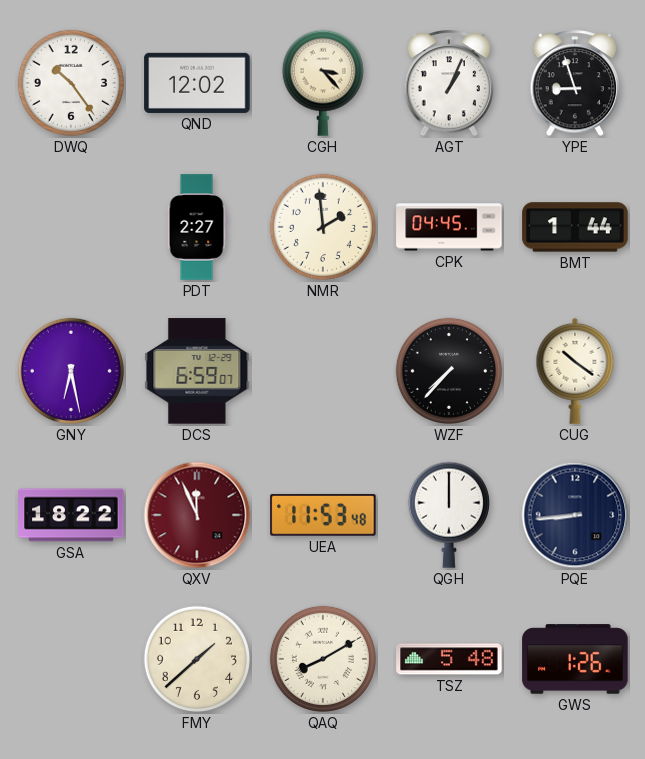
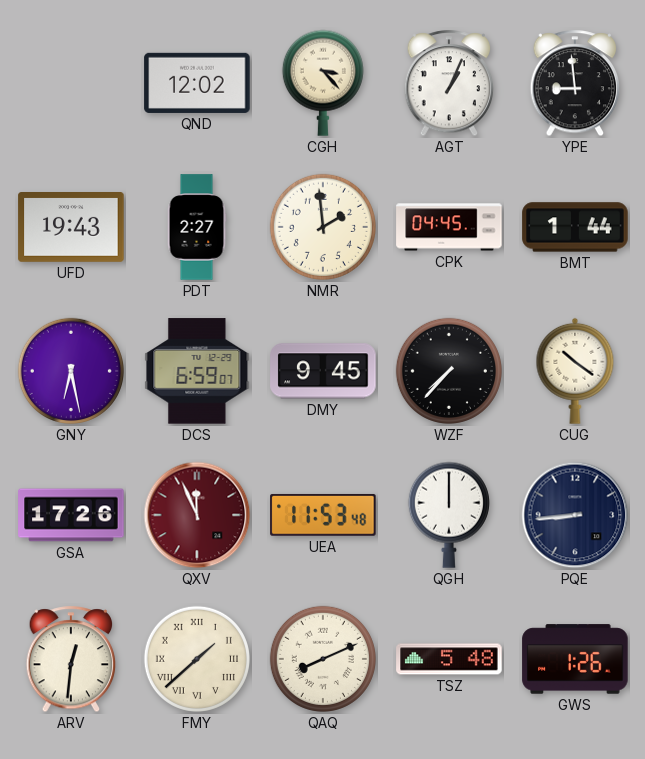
DWQ: 10:24 -> none (71, 83)
YPE: 8:57 -> 8:59 (575, 84)
UFD: none -> 19:43 (71, 228)
DMY: none -> 9:45 (323, 371)
GSA: 18:22 -> 17:26 (71, 515)
ARV: none -> 12:31 (71, 660)
FMY numerals: Arabic -> Roman (197, 659)
QAQ: 8:10 -> 8:11 (323, 659)
